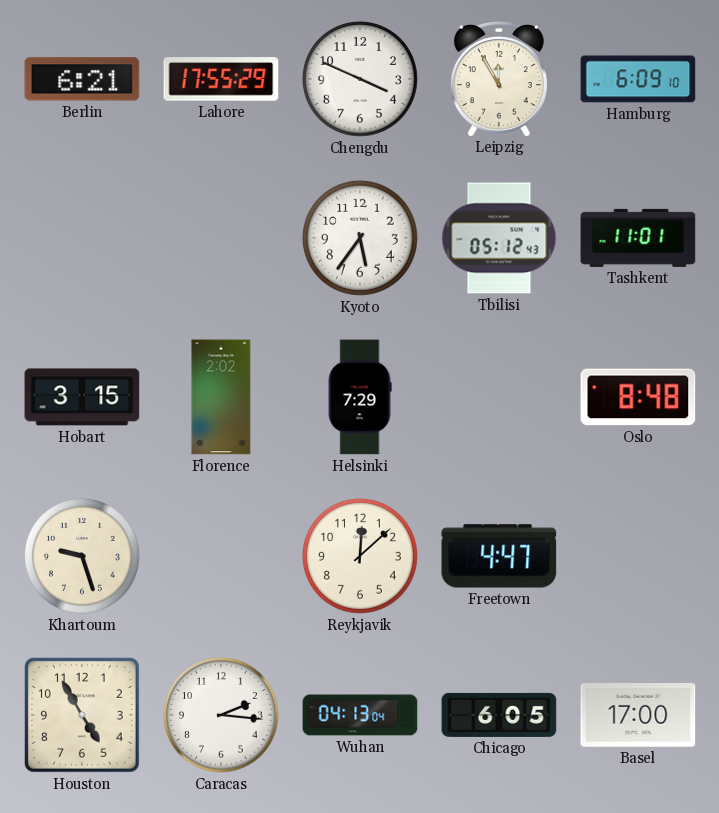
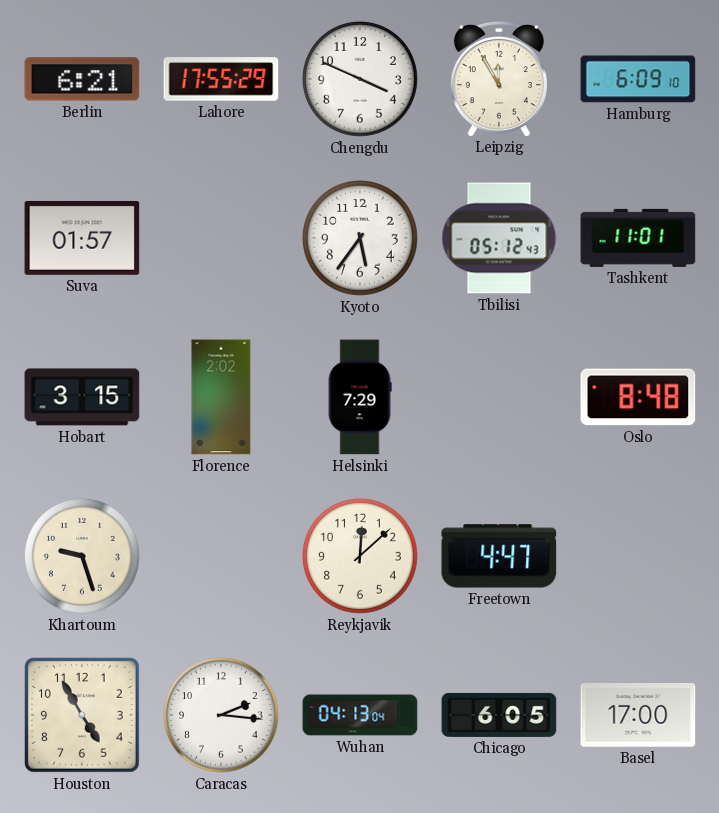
Suva: none -> 01:57 (82, 238)
